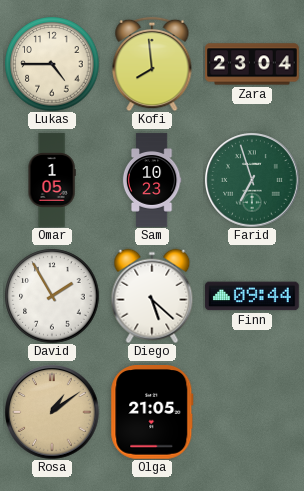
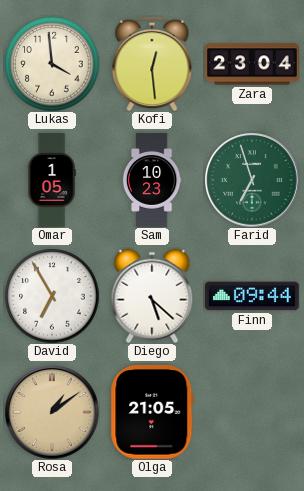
Lukas: 4:45 -> 3:59 (52, 64)
Kofi: 7:59 -> 12:29 (152, 64)
David: 1:55 -> 6:55 (52, 296)
